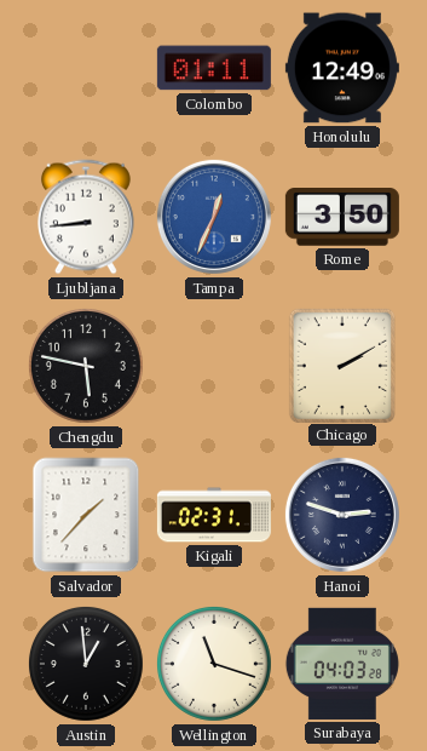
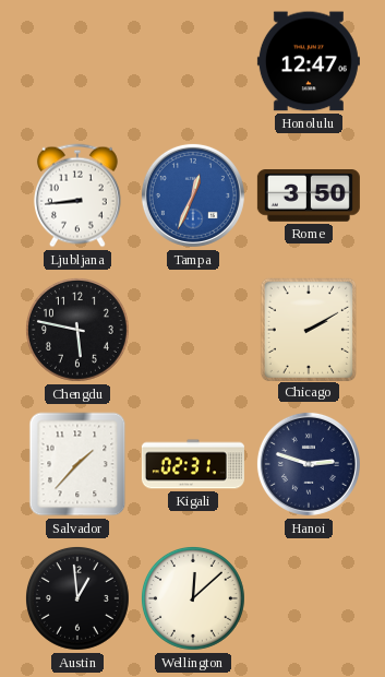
Colombo: 01:11 -> none (214, 68)
Honolulu: 12:49 -> 12:47 (309, 61)
Wellington: 11:18 -> 12:08 (193, 598)
Surabaya: 04:03 -> none (342, 664)
